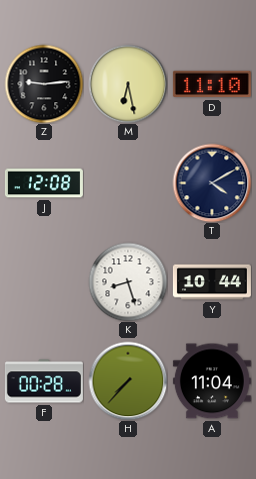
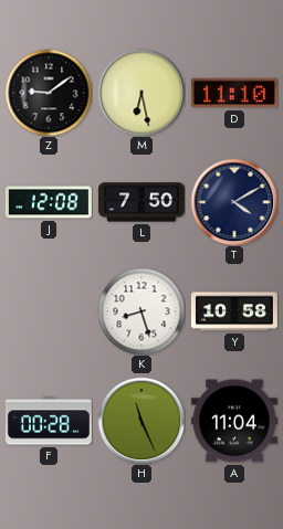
Z: 9:14 -> 9:09 (49, 93)
L: none -> 7:50 (141, 202)
Y: 10:44 -> 10:58 (234, 311)
H: 7:37 -> 11:26 (141, 421)
